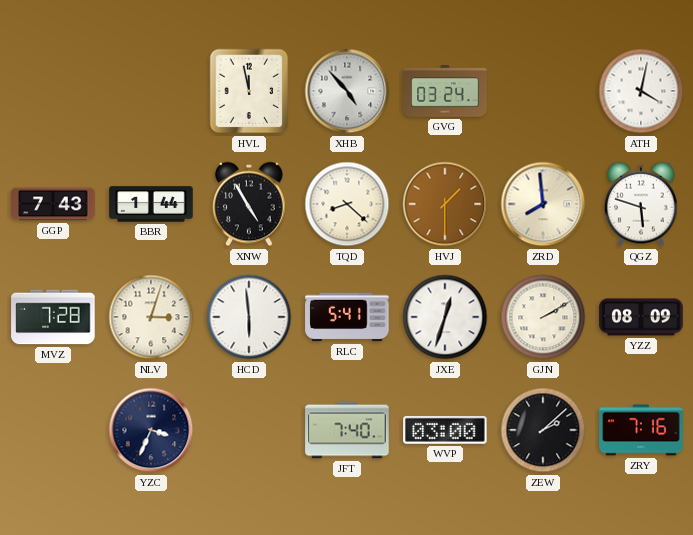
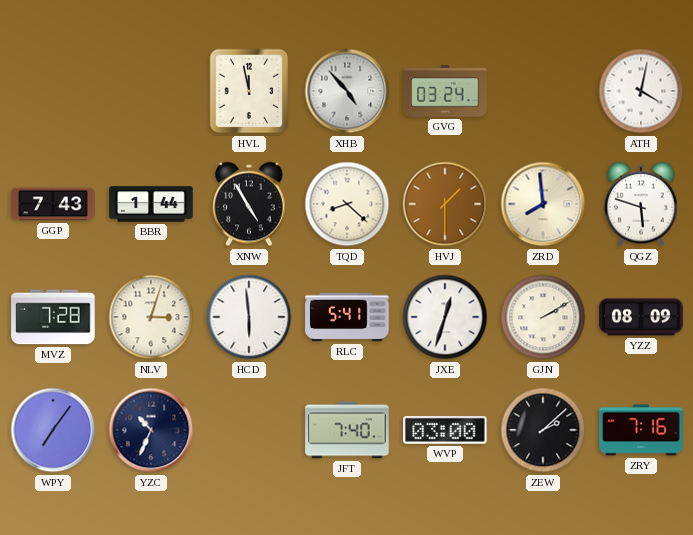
WPY: none -> 7:06 (53, 430)
YZC: 3:34 -> 10:34 (151, 430)
